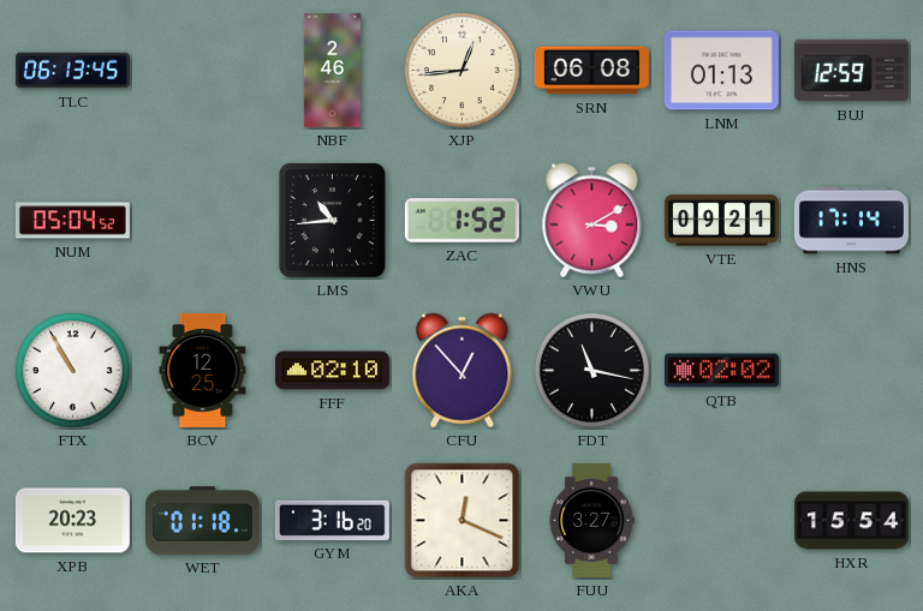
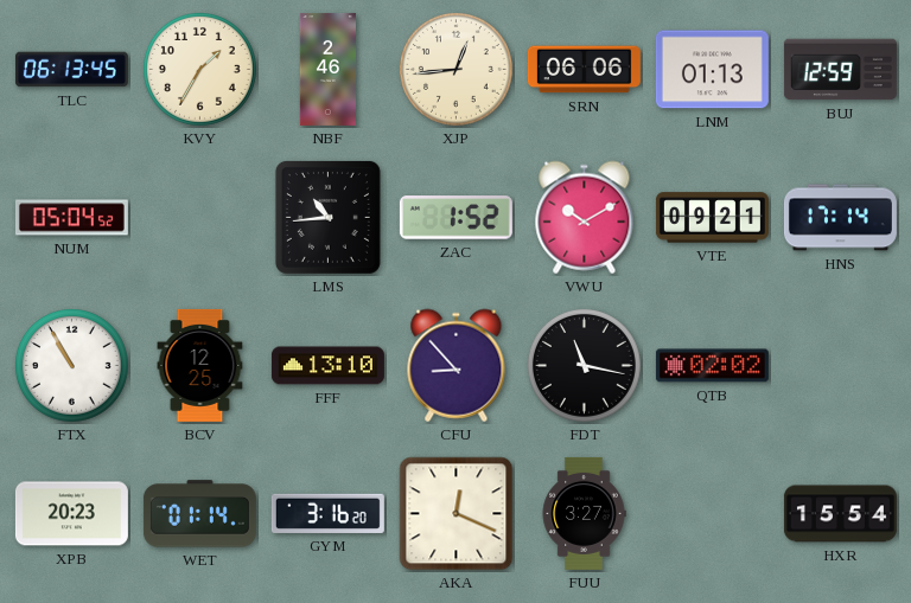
KVY: none -> 1:35 (199, 69)
SRN: 06:08 -> 06:06 (584, 70)
VWU: 3:10 -> 10:10 (585, 218)
FFF: 02:10 -> 13:10 (327, 366)
CFU: 12:53 -> 8:53 (457, 366)
WET: 01:18 -> 01:14 (199, 514)
